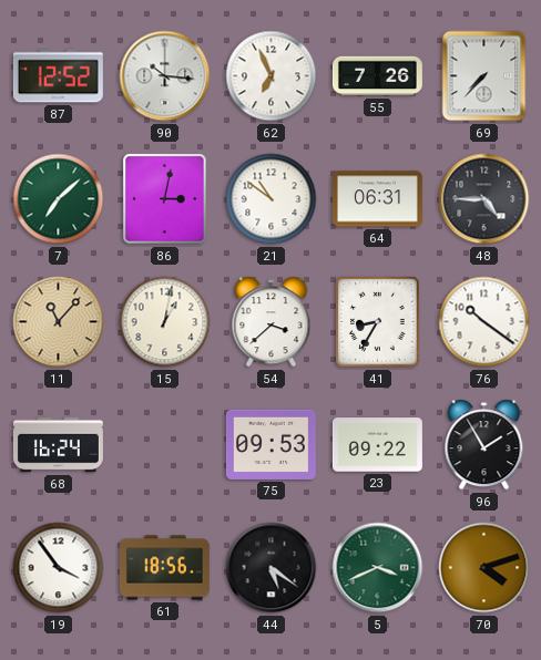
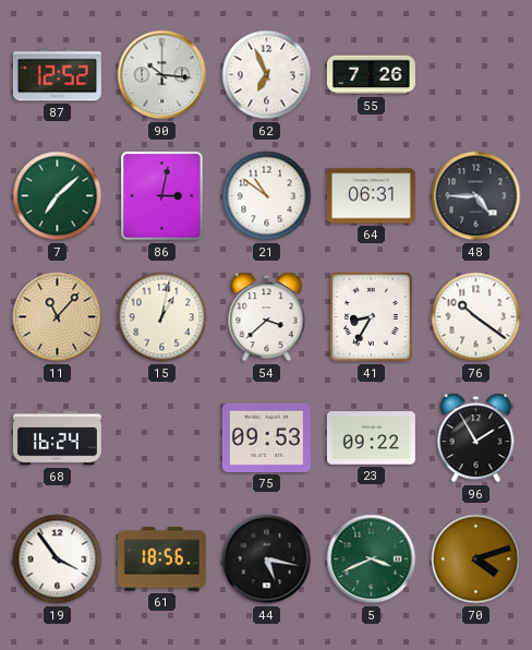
69: 7:37 -> none (484, 76)
44: 5:21 -> 5:17 (267, 559)
